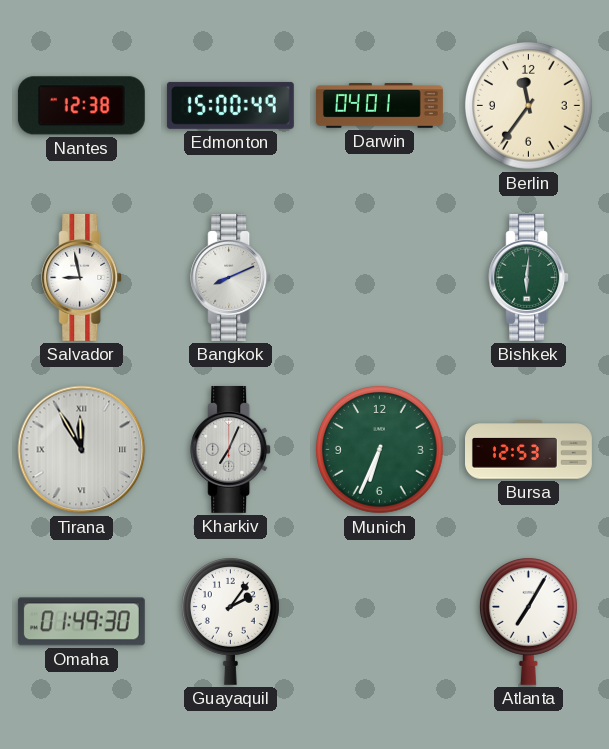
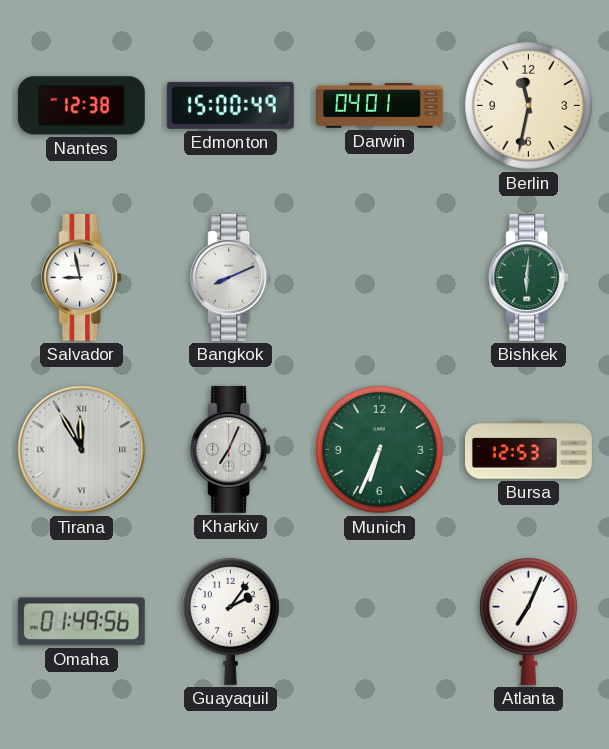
Berlin: 11:36 -> 11:32 (529, 106)
Omaha: 01:49:30 -> 01:49:56 (81, 622)
Atlanta: 7:05 -> 7:04 (528, 621)
